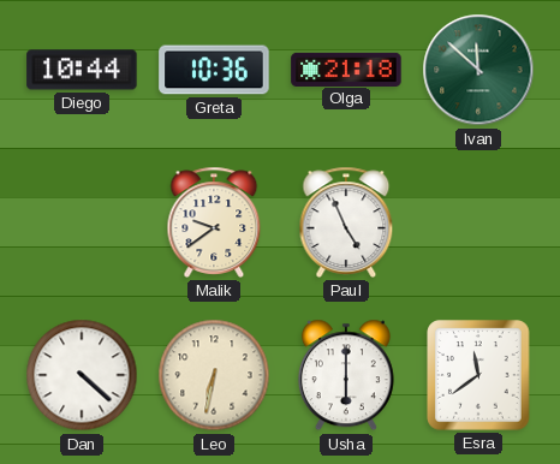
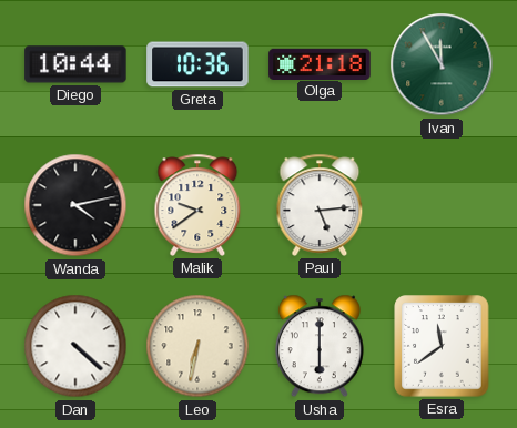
Ivan: 11:52 -> 11:55 (442, 64)
Wanda: none -> 4:13 (75, 205)
Paul: 4:56 -> 5:14 (320, 205)
